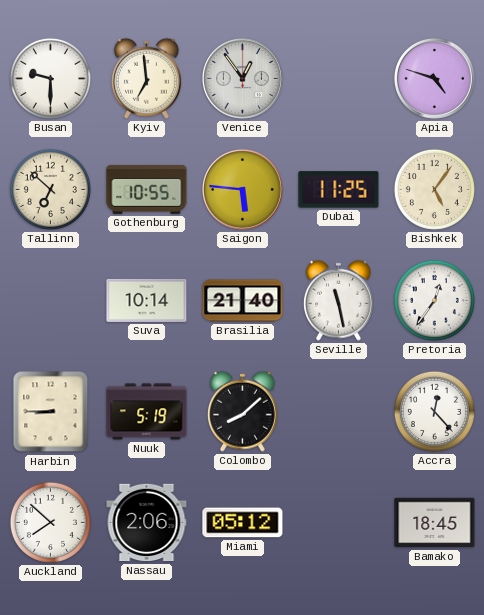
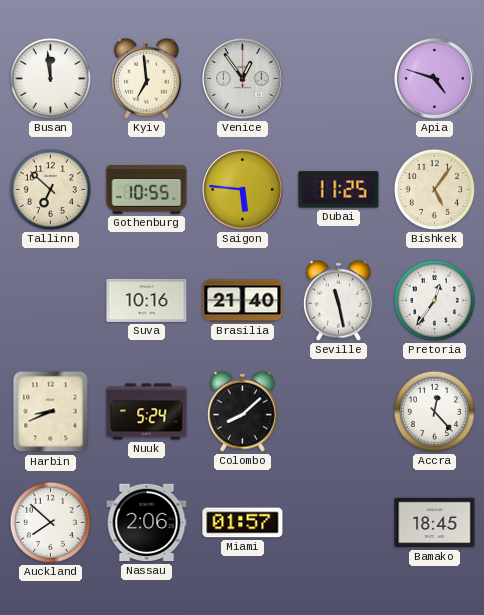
Busan: 9:30 -> 11:59 (50, 78)
Suva: 10:14 -> 10:16 (147, 300)
Harbin: 8:45 -> 8:41 (51, 412)
Nuuk: 5:19 -> 5:24 (147, 412)
Miami: 05:12 -> 01:57 (243, 523)
